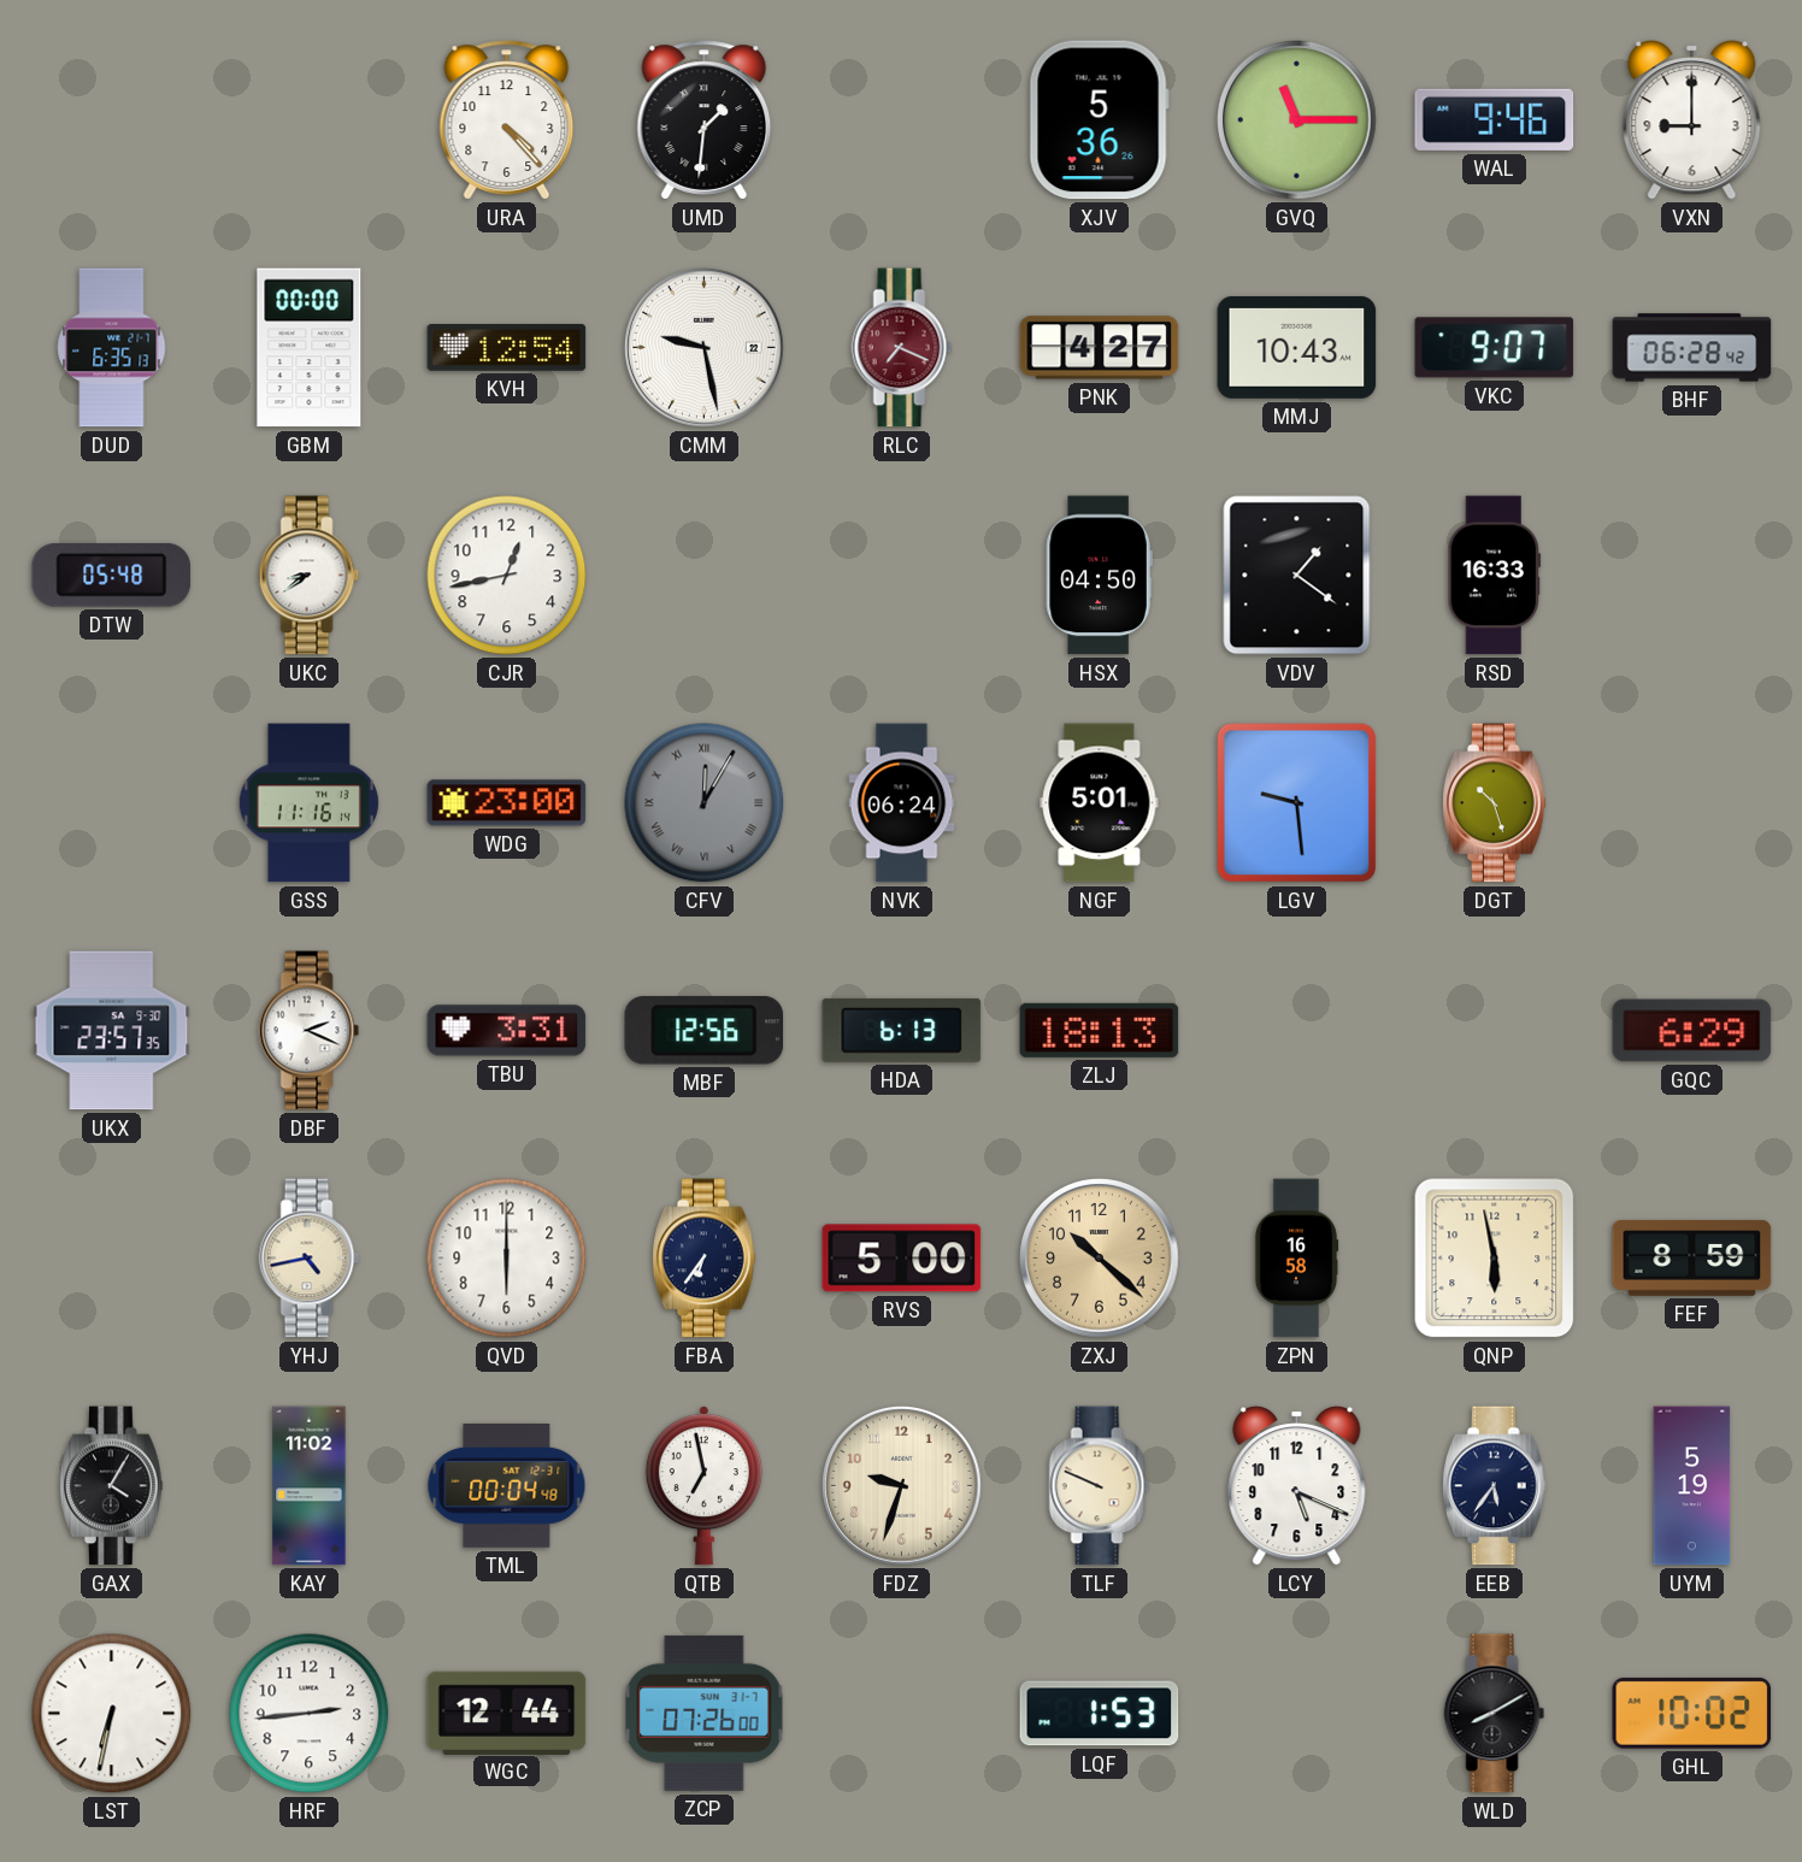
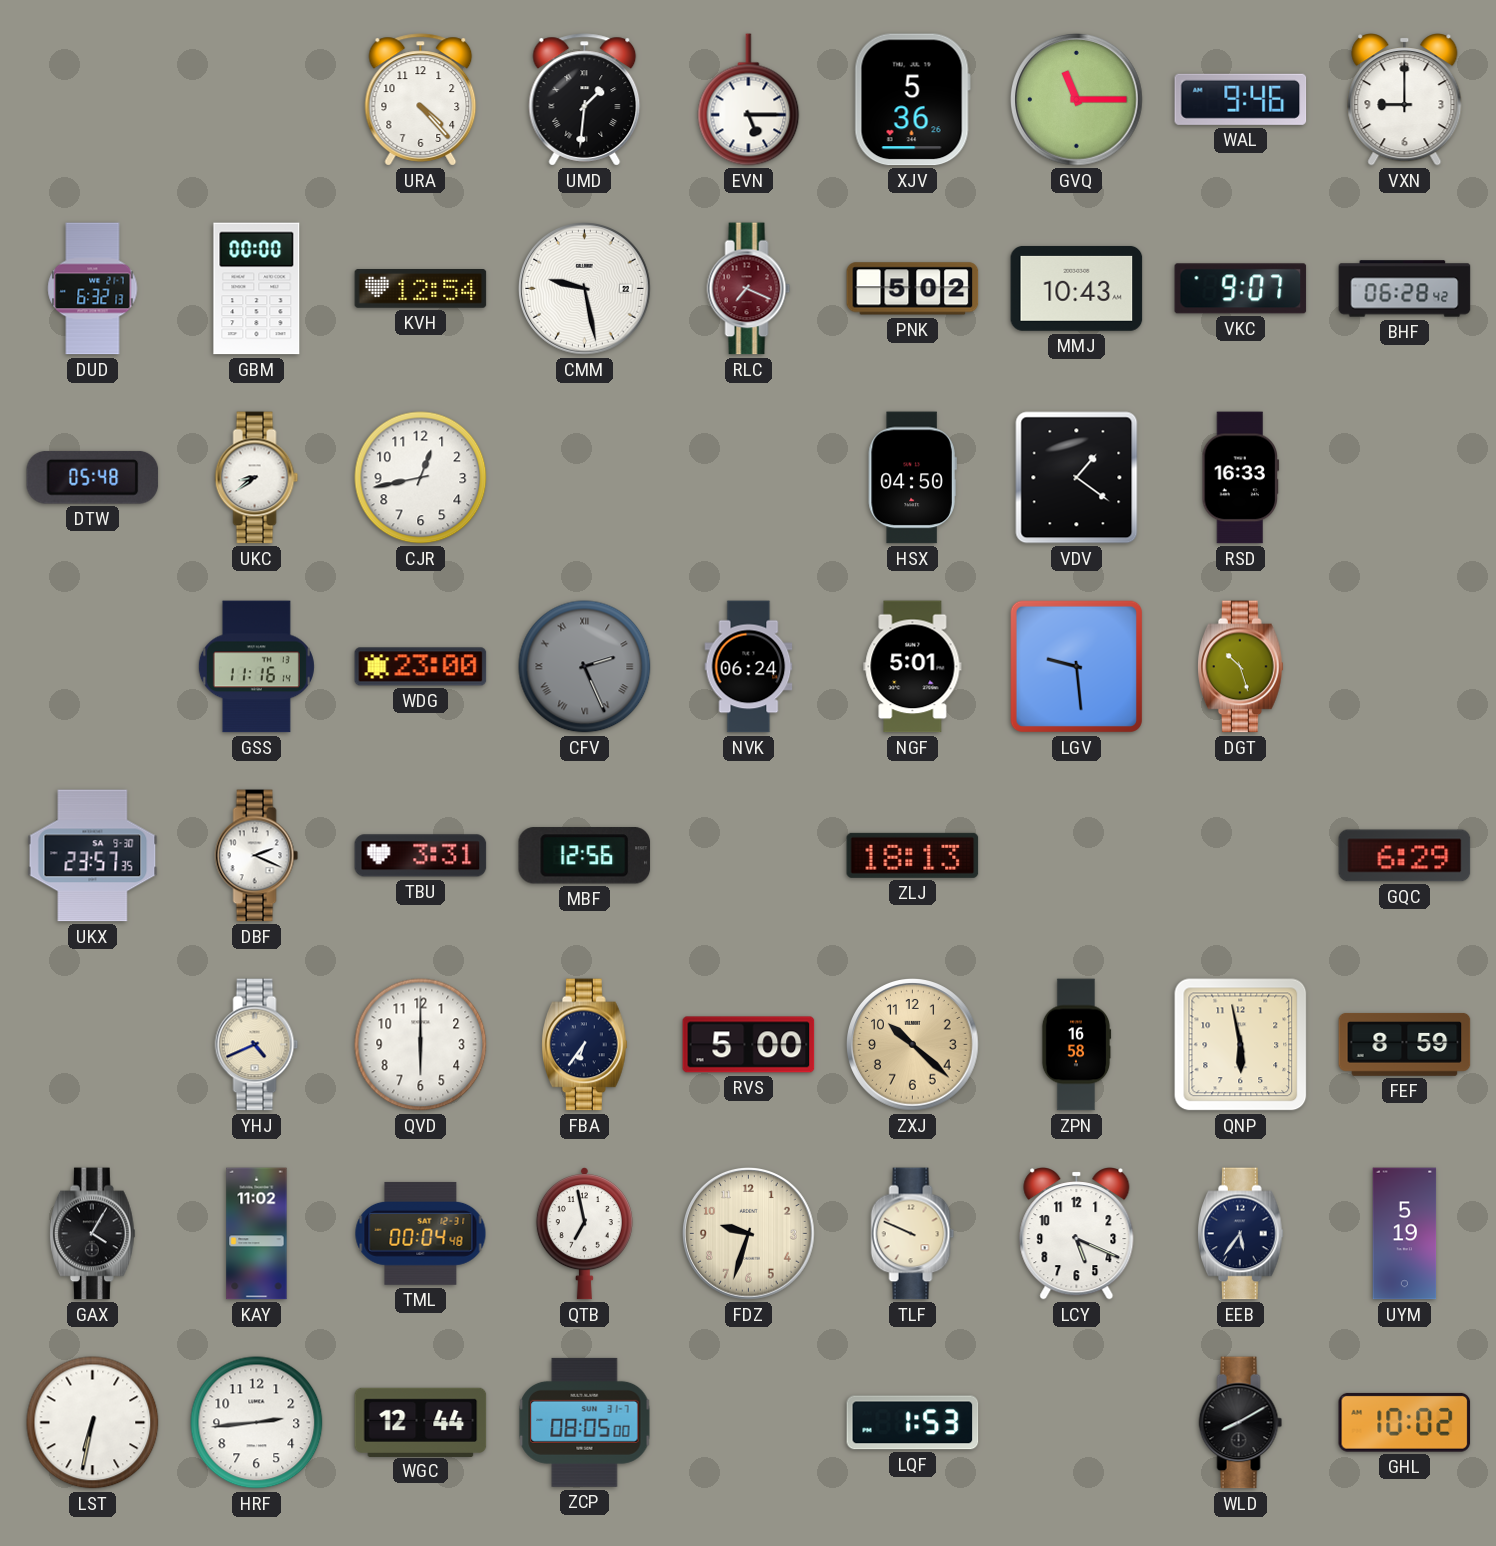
EVN: none -> 5:15 (749, 100)
DUD: 6:35 -> 6:32 (93, 289)
PNK: 4:27 -> 5:02 (913, 289)
CFV: 12:05 -> 2:26 (585, 667)
HDA: 6:13 -> none (902, 1030)
YHJ: 4:43 -> 4:41 (257, 1045)
ZCP: 07:26 -> 08:05 (585, 1422)
